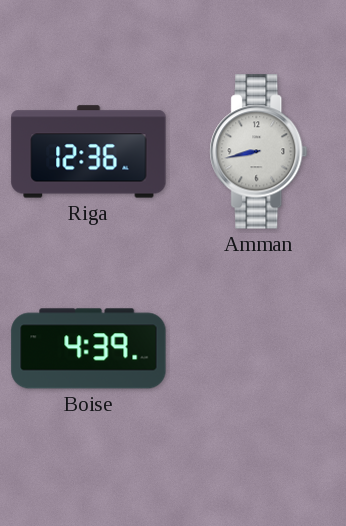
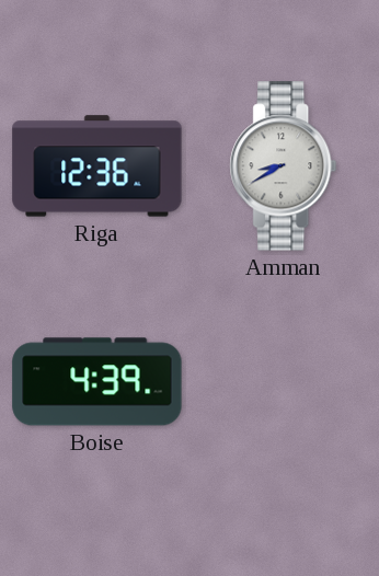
Amman: 8:43 -> 8:40 (284, 166)
